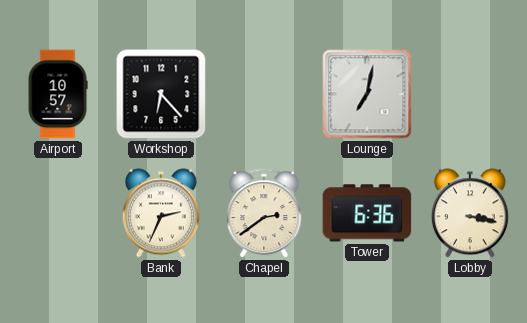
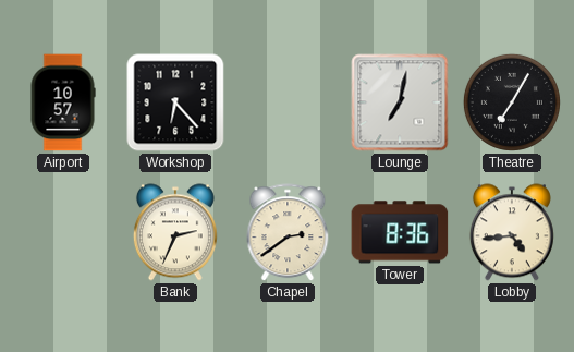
Theatre: none -> 7:05 (512, 102)
Tower: 6:36 -> 8:36 (400, 232)
Lobby: 3:17 -> 4:44 (512, 232)
